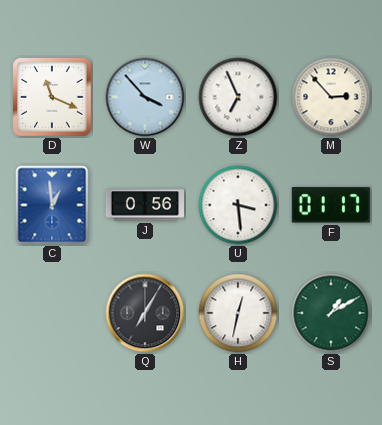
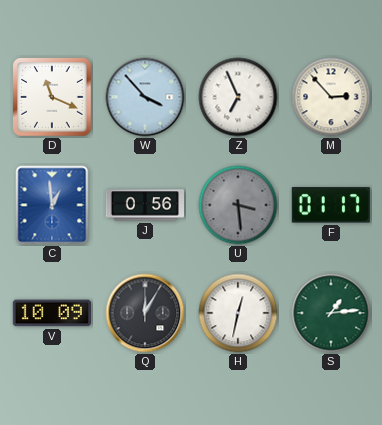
U dial: white -> grey (238, 205)
V: none -> 10:09 (52, 313)
Q: 7:05 -> 12:05 (145, 313)
S: 1:10 -> 1:14 (331, 313)
